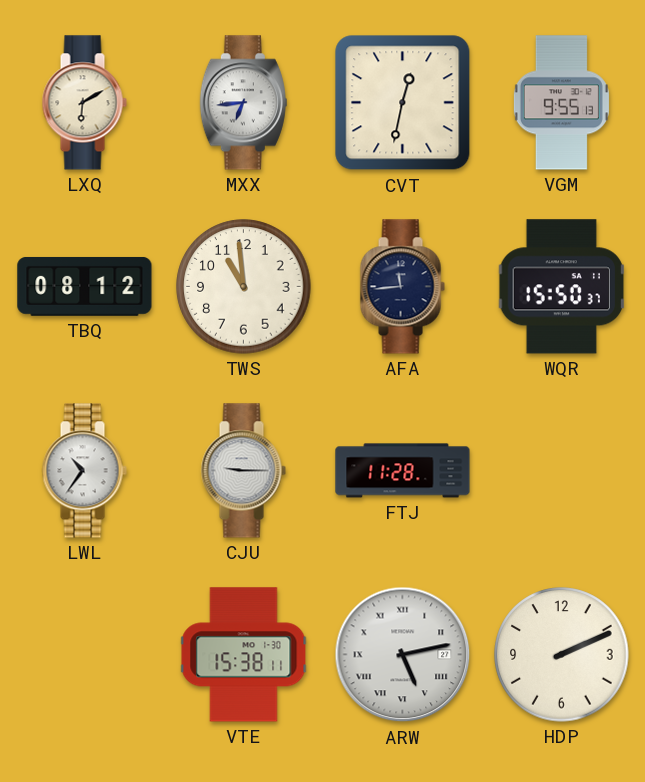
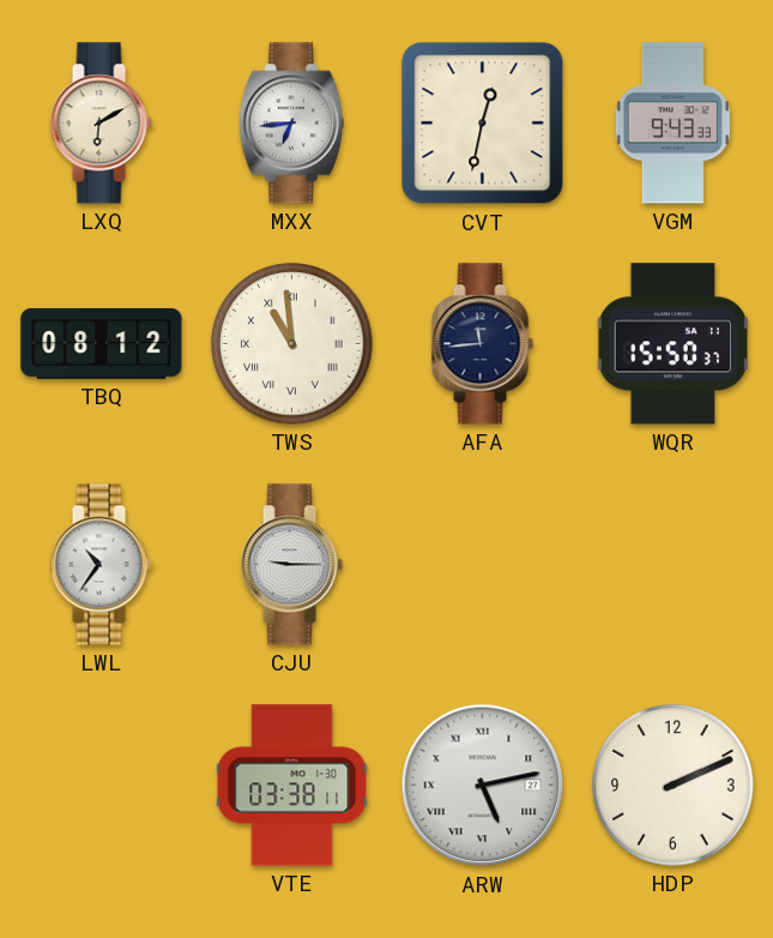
VGM: 9:55 -> 9:43 (672, 124)
TWS numerals: Arabic -> Roman (292, 344)
FTJ: 11:28 -> none (403, 471)
VTE: 15:38 -> 03:38 (292, 786)
